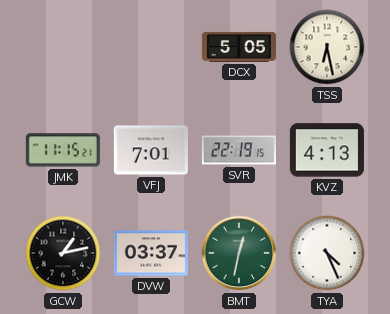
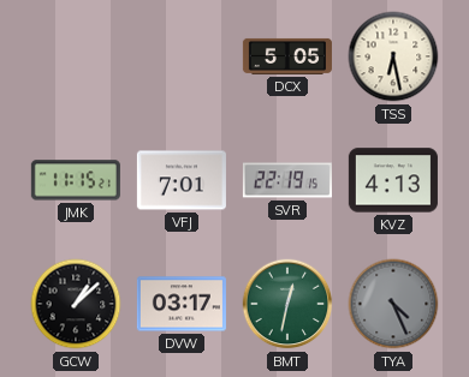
GCW: 1:13 -> 1:08 (76, 304)
DVW: 03:37 -> 03:17 (182, 304)
TYA dial: white -> grey (393, 304)
